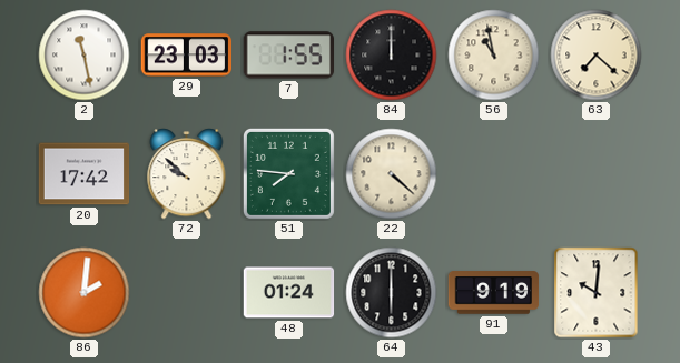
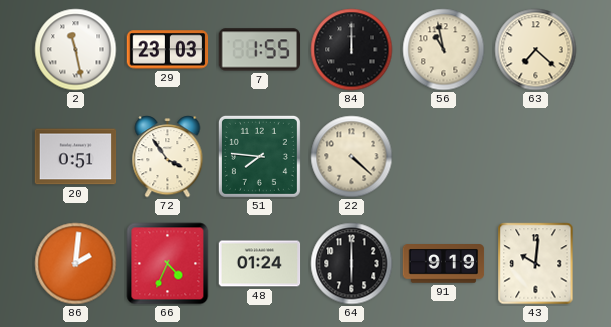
20: 17:42 -> 0:51 (76, 157)
72: 9:52 -> 3:54 (168, 157)
66: none -> 4:34 (168, 264)
